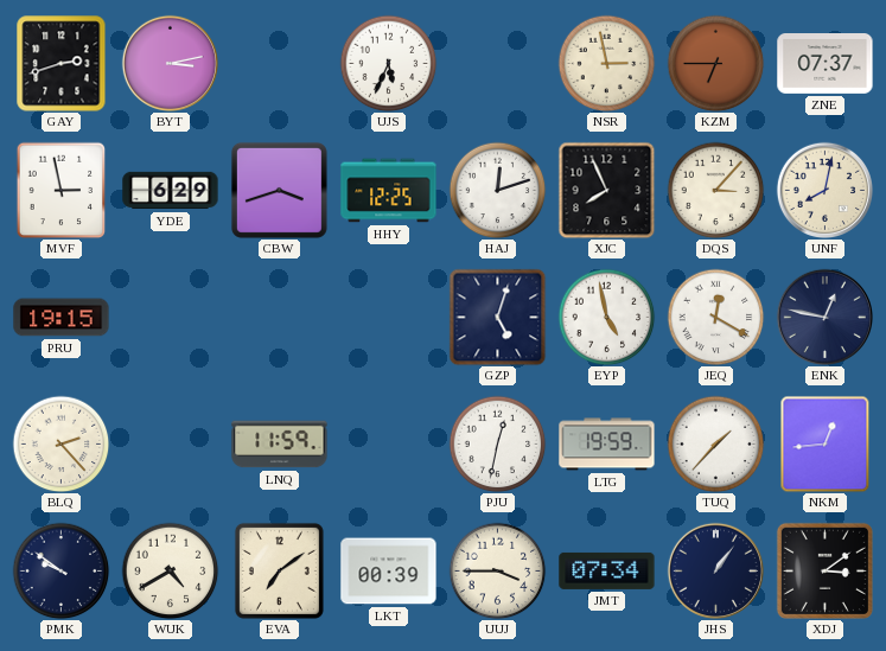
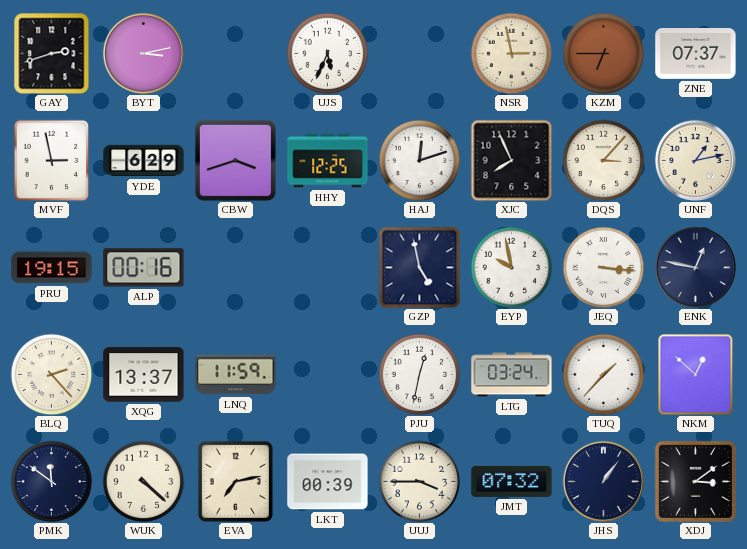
UNF: 8:02 -> 1:13 (695, 160)
ALP: none -> 00:16 (144, 268)
GZP: 5:03 -> 4:58 (419, 267)
EYP: 4:58 -> 9:58 (511, 267)
JEQ: 12:20 -> 3:16 (603, 267)
XQG: none -> 13:37 (144, 375)
LTG: 19:59 -> 03:24 (512, 375)
NKM: 12:44 -> 12:52 (696, 374)
PMK: 9:51 -> 11:51 (51, 481)
WUK: 4:40 -> 4:22 (143, 481)
EVA: 7:09 -> 7:13 (235, 481)
JMT: 07:34 -> 07:32 (512, 481)
